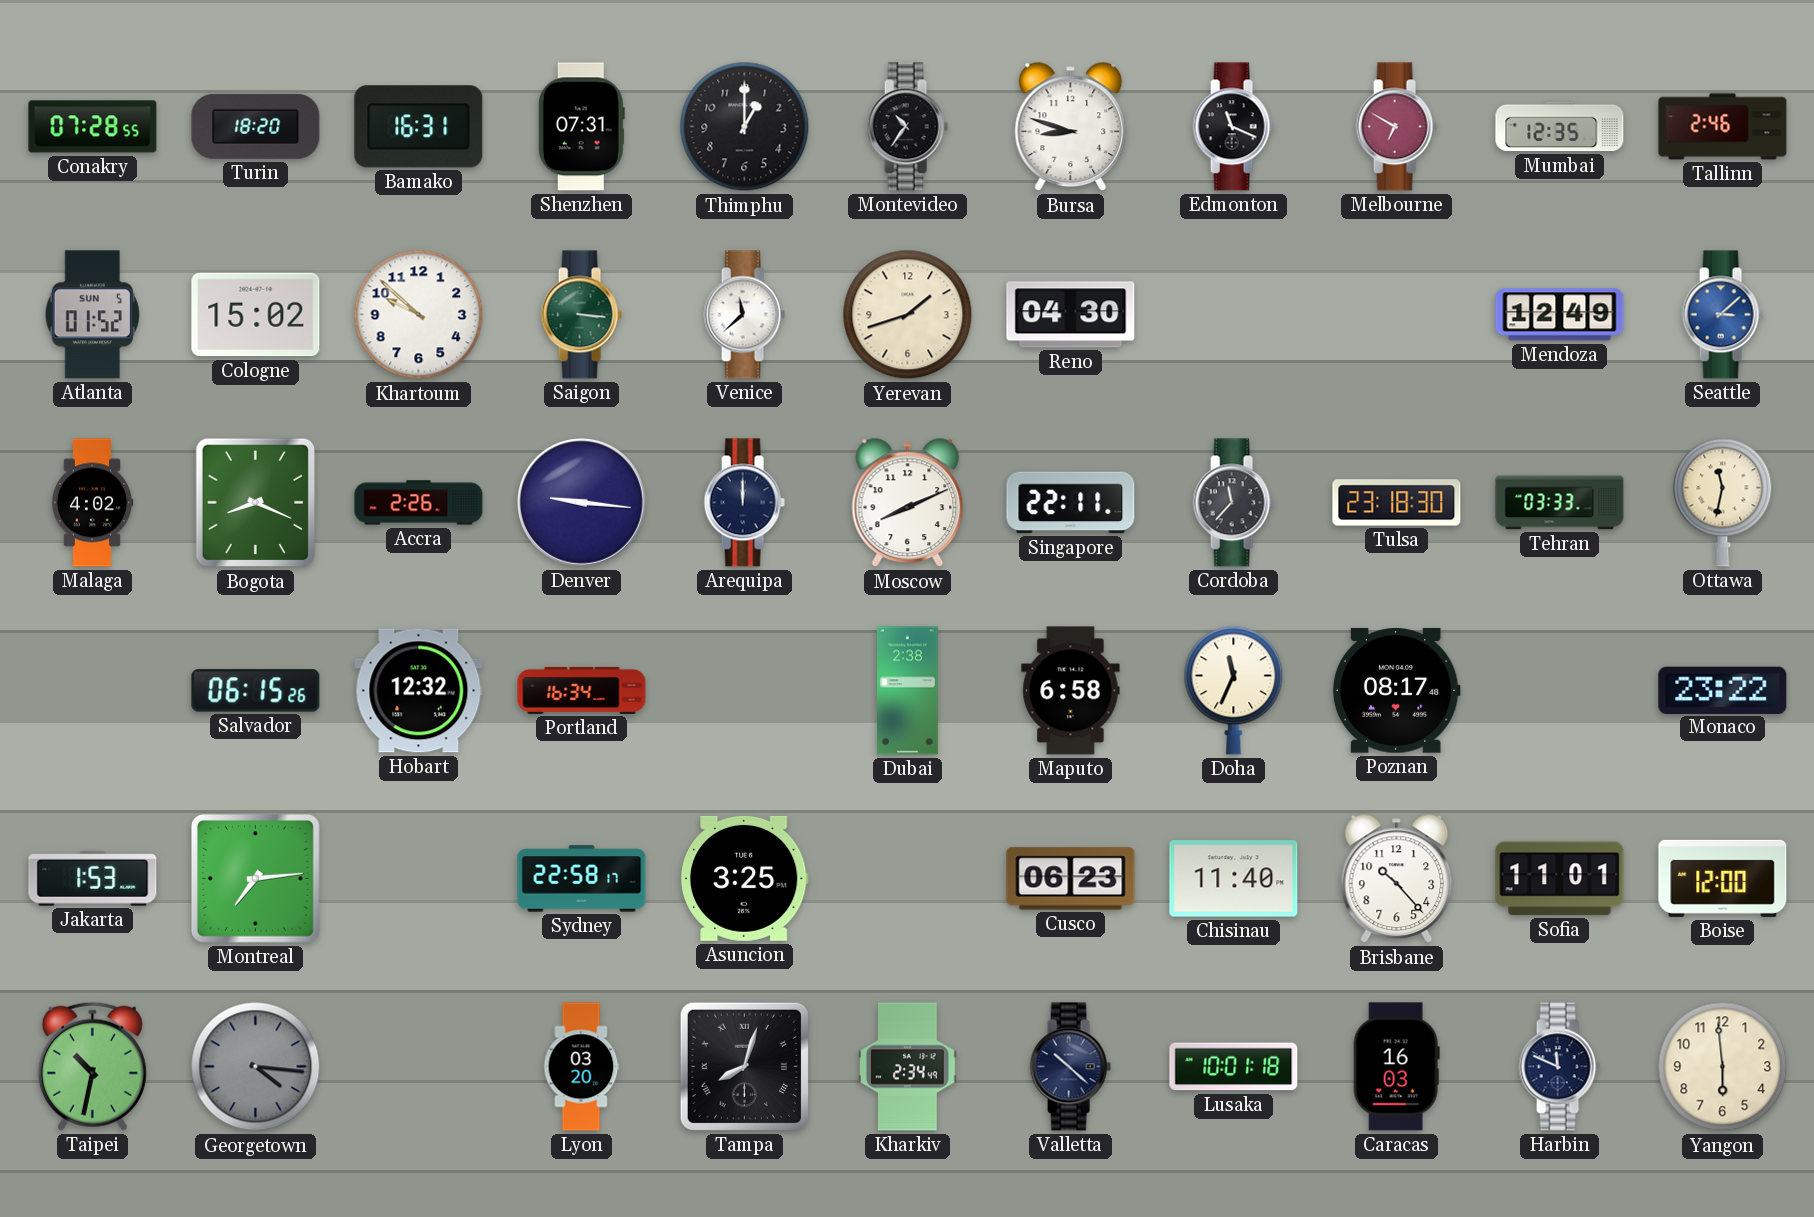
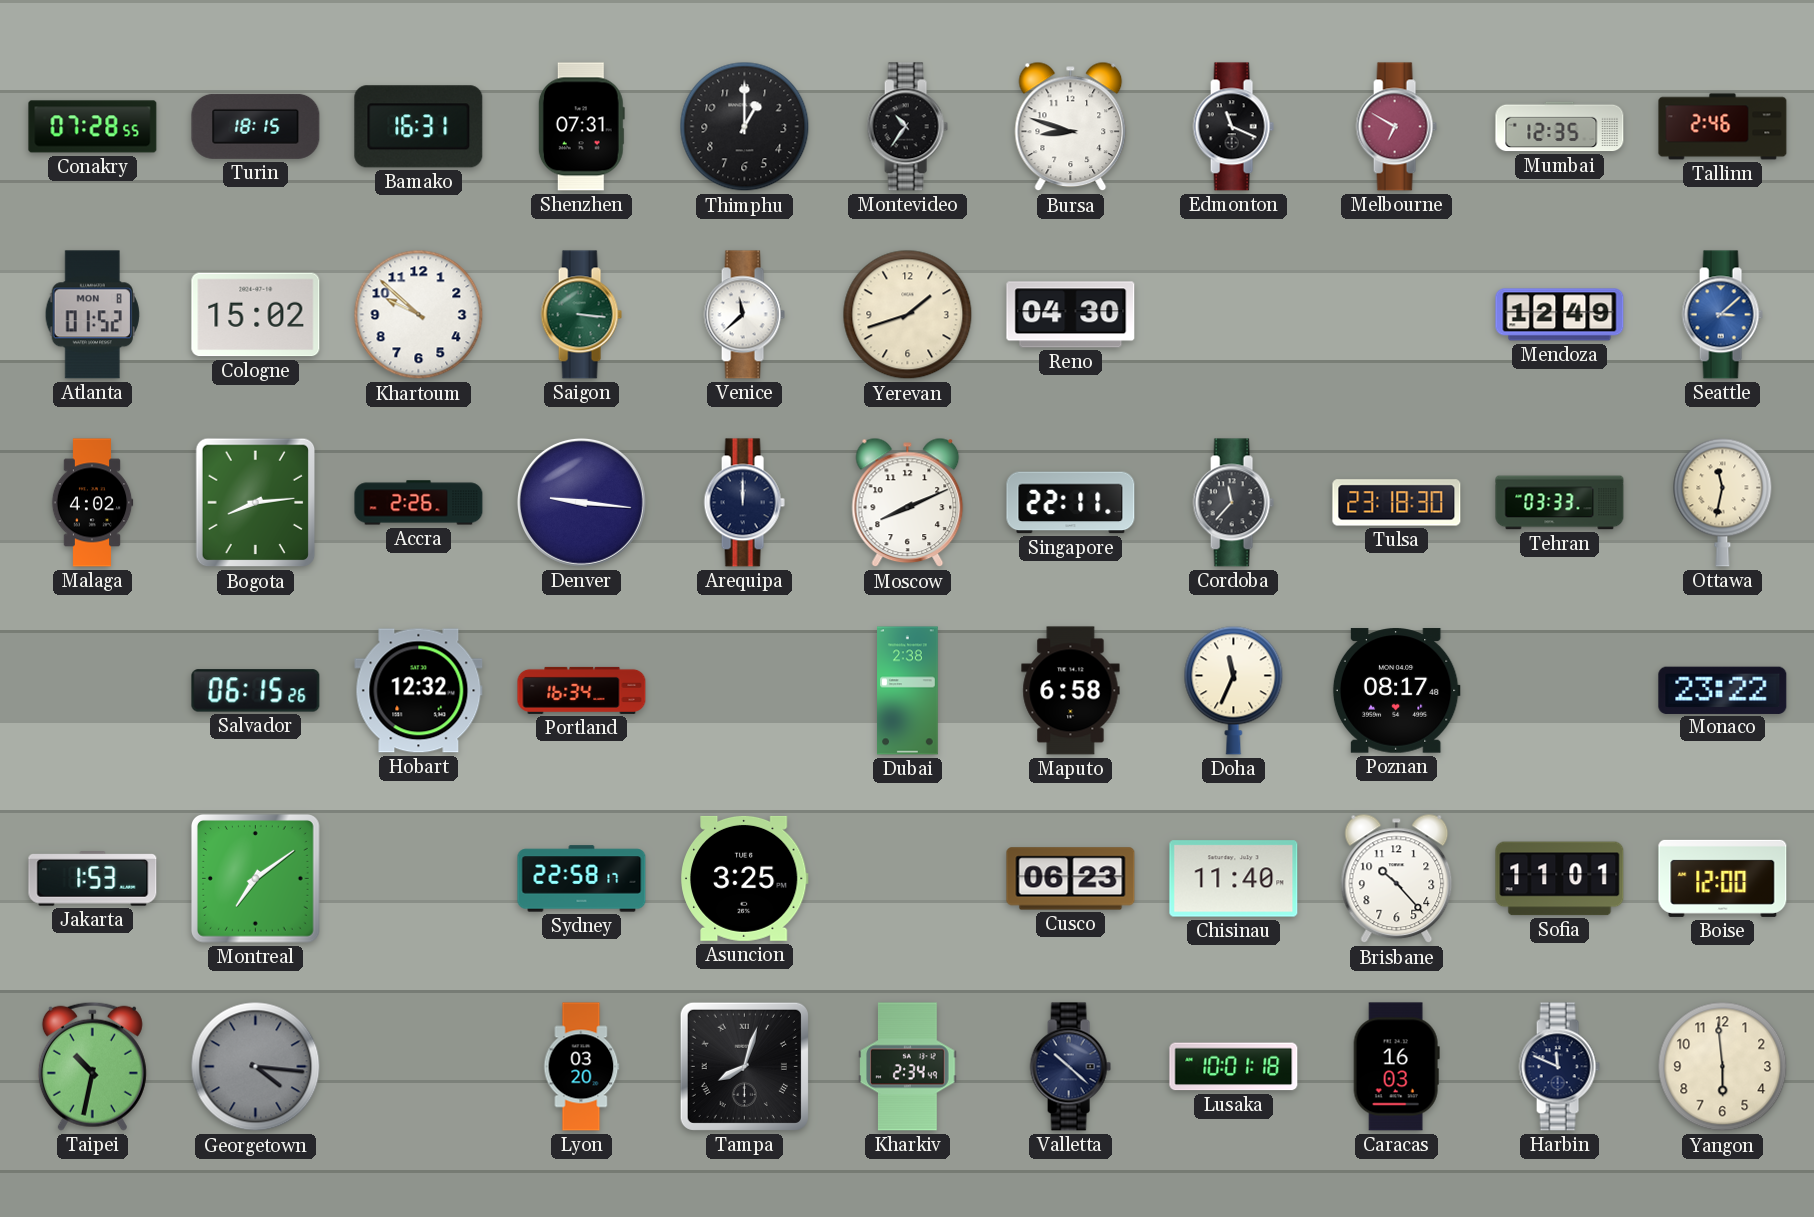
Turin: 18:20 -> 18:15 (256, 126)
Atlanta date: SUN 5 -> MON 8 (92, 315)
Bogota: 8:19 -> 8:14 (256, 503)
Montreal: 7:14 -> 7:09 (256, 879)
